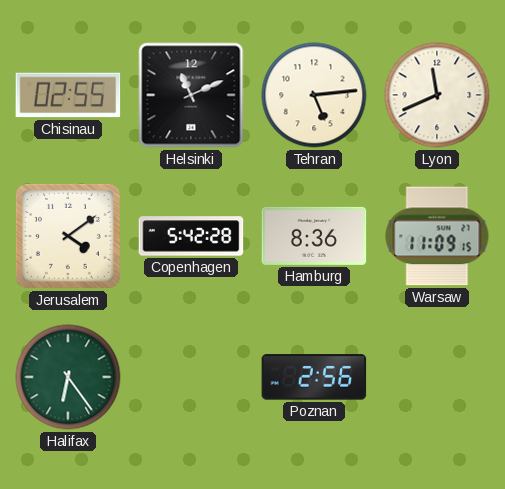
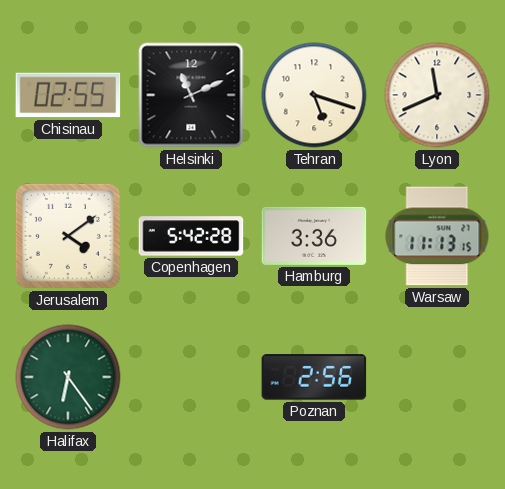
Tehran: 5:14 -> 5:18 (314, 95)
Hamburg: 8:36 -> 3:36 (314, 236)
Warsaw: 11:09 -> 11:13 (437, 236)
